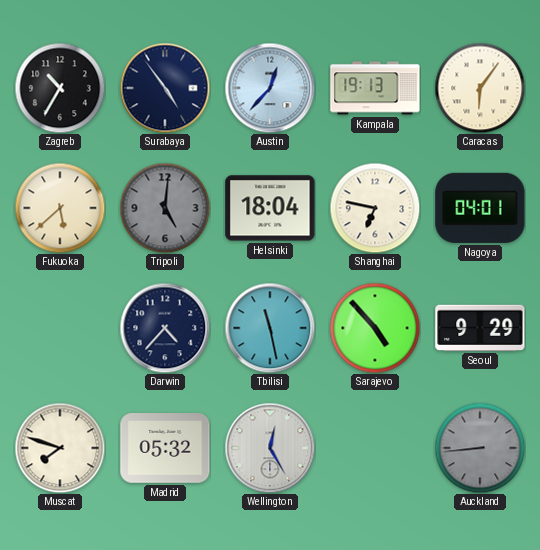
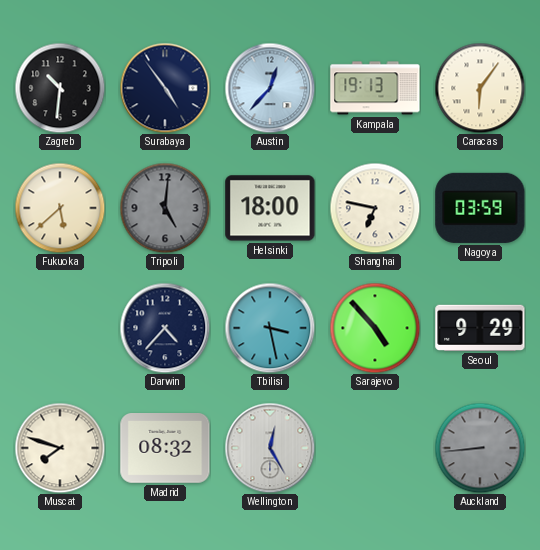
Zagreb: 10:35 -> 10:31 (60, 88)
Helsinki: 18:04 -> 18:00 (270, 208)
Nagoya: 04:01 -> 03:59 (480, 208)
Tbilisi: 11:28 -> 3:28 (270, 328)
Madrid: 05:32 -> 08:32 (165, 449)
